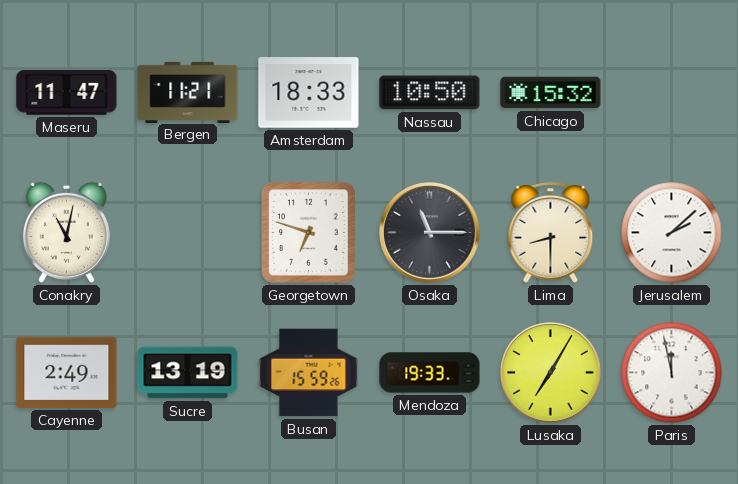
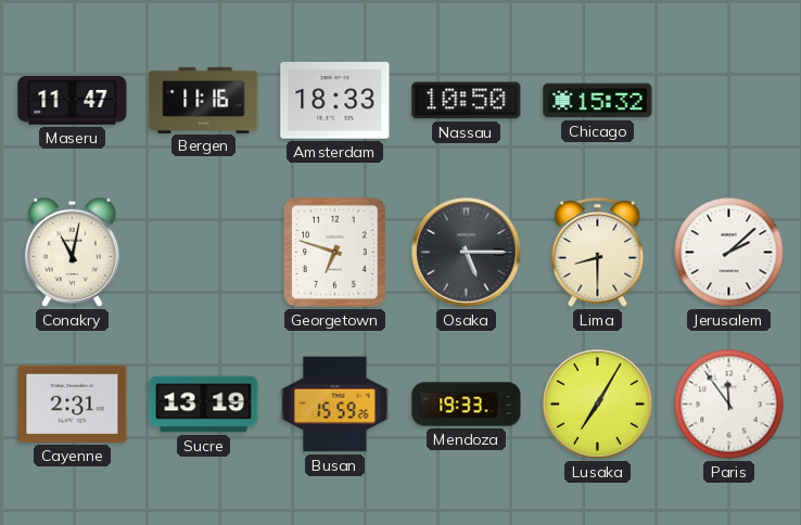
Bergen: 11:21 -> 11:16 (204, 100)
Osaka: 11:15 -> 5:15 (467, 253)
Cayenne: 2:49 -> 2:31 (73, 404)
Paris: 11:58 -> 11:54 (729, 405)
